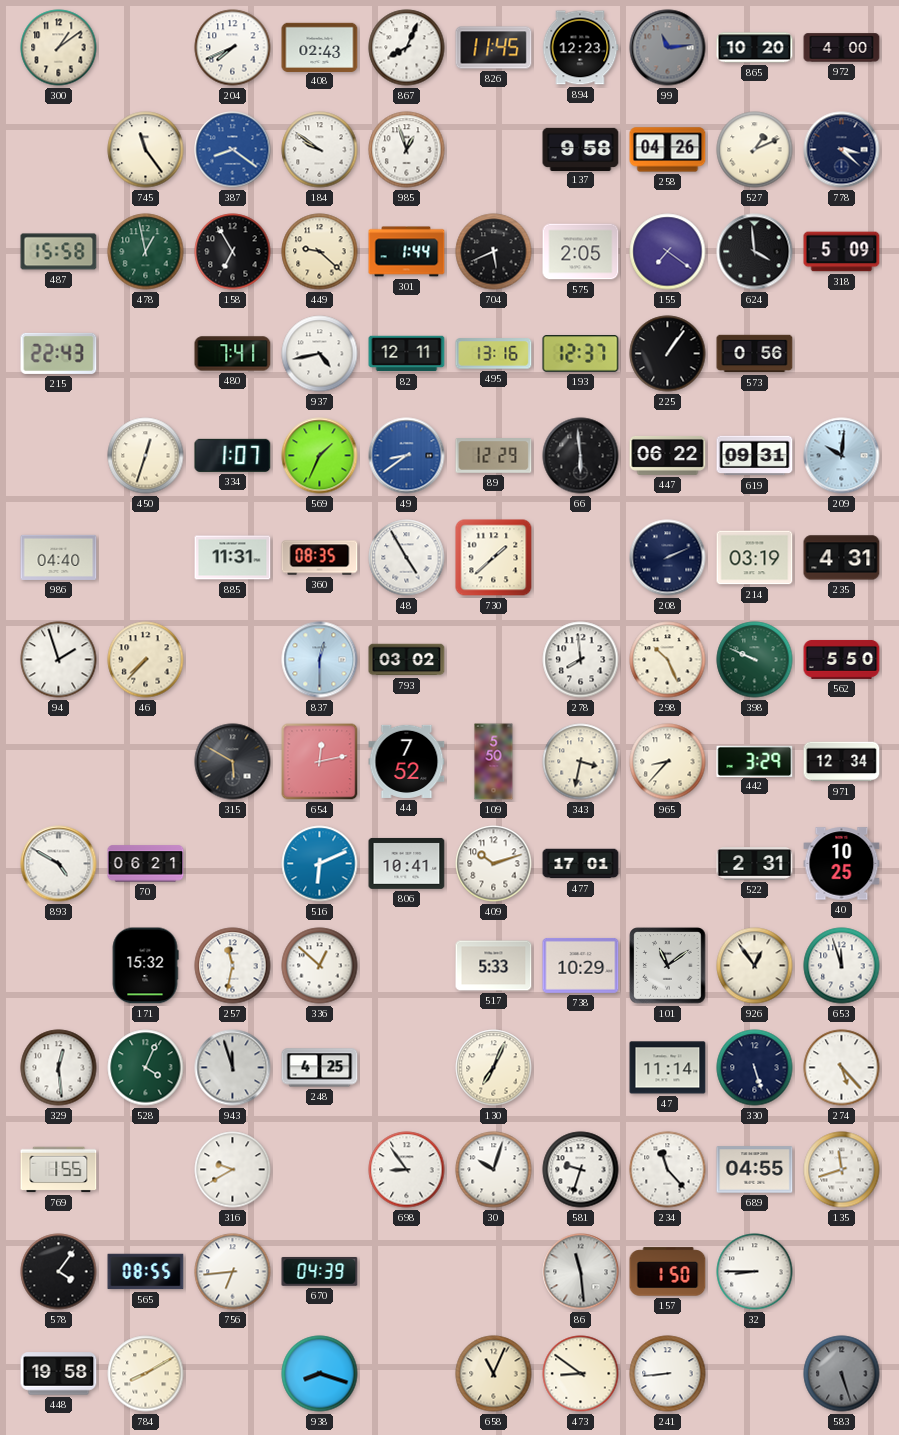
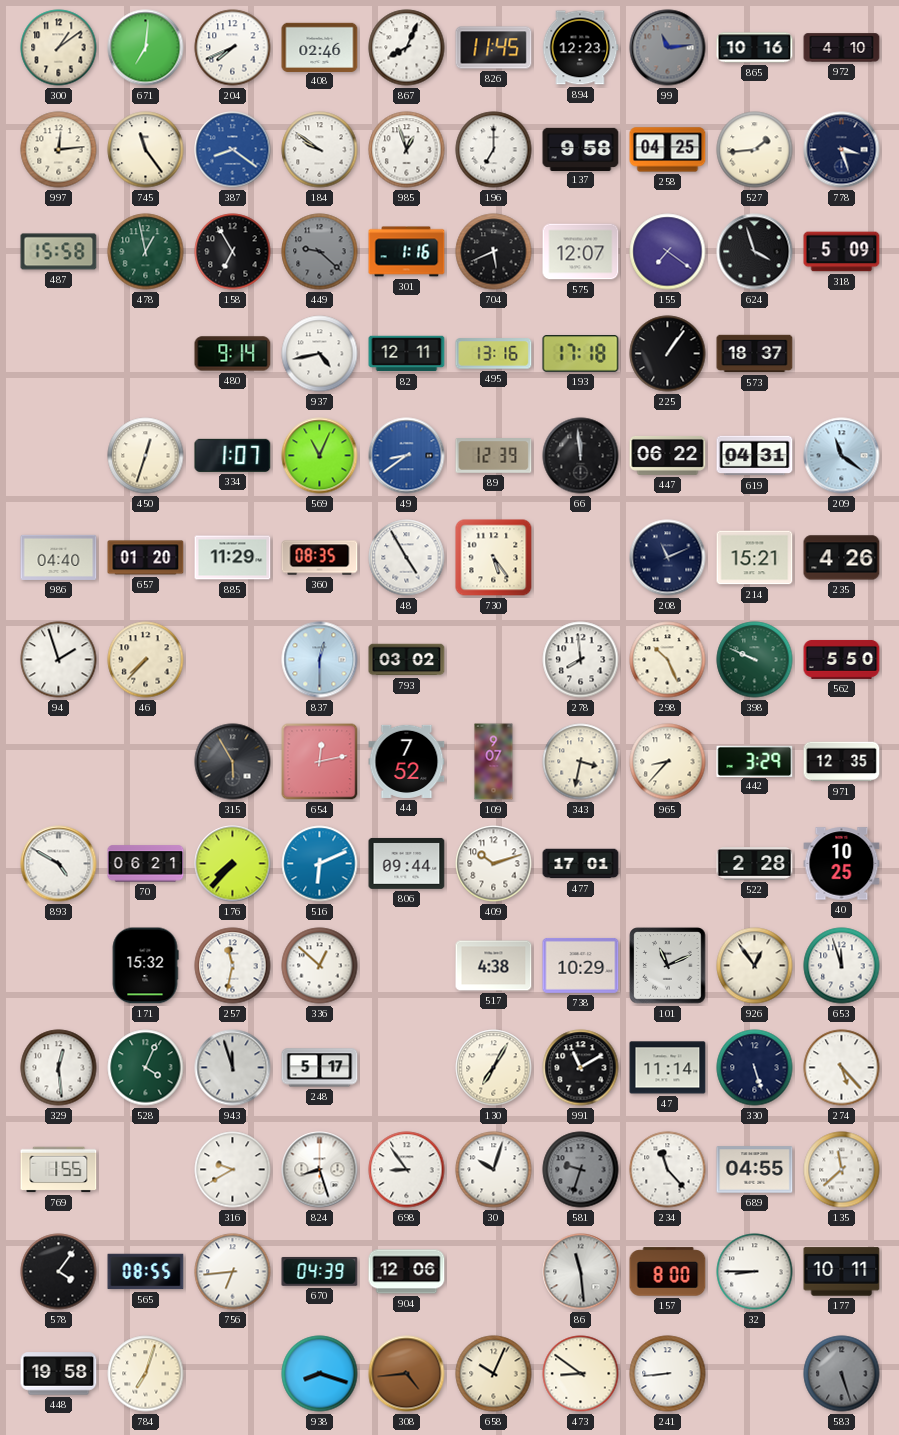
671: none -> 7:01 (146, 48)
408: 02:43 -> 02:46 (320, 47)
865: 10:20 -> 10:16 (755, 48)
972: 4:00 -> 4:10 (842, 48)
997: none -> 12:14 (59, 150)
196: none -> 7:00 (494, 150)
258: 04:26 -> 04:25 (668, 150)
527: 1:11 -> 1:44 (755, 150)
778: 3:22 -> 3:27 (842, 150)
449 dial: cream -> grey (320, 252)
301: 1:44 -> 1:16 (407, 252)
575: 2:05 -> 12:07 (581, 252)
624: 3:59 -> 3:57 (755, 252)
215: 22:43 -> none (59, 353)
480: 7:41 -> 9:14 (233, 354)
193: 12:37 -> 17:18 (581, 354)
573: 0:56 -> 18:37 (755, 354)
569: 1:34 -> 11:04 (320, 456)
89: 12:29 -> 12:39 (494, 456)
66: 5:59 -> 11:59 (581, 456)
619: 09:31 -> 04:31 (755, 456)
209: 10:01 -> 11:21 (842, 456)
657: none -> 01:20 (146, 558)
885: 11:31 -> 11:29 (233, 558)
730: 1:38 -> 5:24 (494, 558)
208: 2:11 -> 11:11 (668, 558)
214: 03:19 -> 15:21 (755, 558)
235: 4:31 -> 4:26 (842, 558)
315: 5:50 -> 5:55 (233, 762)
109: 5:50 -> 9:07 (494, 762)
971: 12:34 -> 12:35 (842, 762)
176: none -> 7:37 (233, 864)
806: 10:41 -> 09:44 (407, 864)
522: 2:31 -> 2:28 (755, 864)
517: 5:33 -> 4:38 (494, 966)
101: 11:09 -> 11:11 (668, 966)
248: 4:25 -> 5:17 (320, 1068)
130: 7:04 -> 7:05 (494, 1068)
991: none -> 11:10 (581, 1068)
824: none -> 8:27 (320, 1170)
581 dial: white -> grey (581, 1170)
135: 11:42 -> 11:38 (842, 1170)
904: none -> 12:06 (407, 1272)
157: 1:50 -> 8:00 (668, 1272)
177: none -> 10:11 (842, 1272)
784: 8:10 -> 7:03 (146, 1374)
308: none -> 4:44 (407, 1374)
658: 11:04 -> 10:04 (494, 1374)
